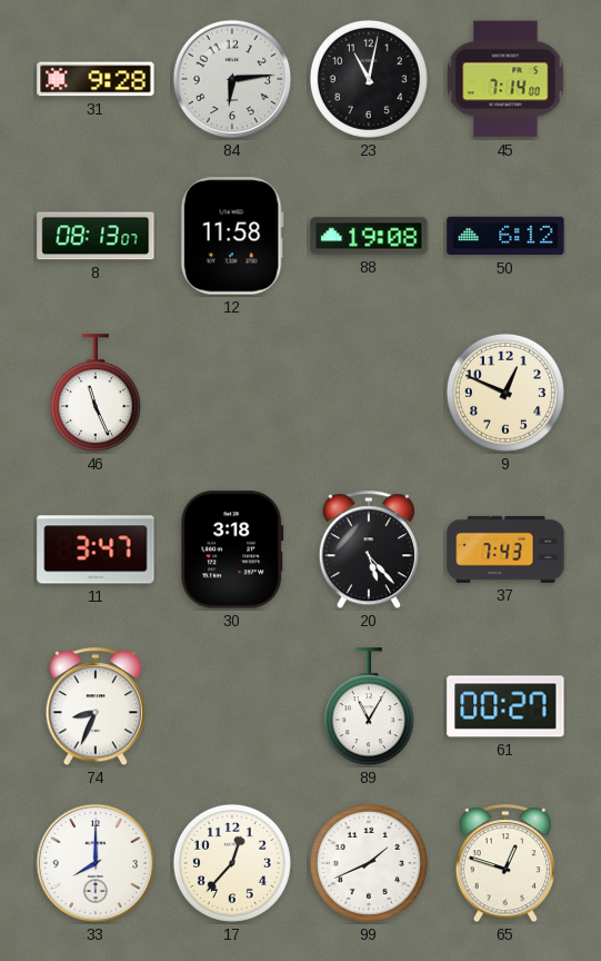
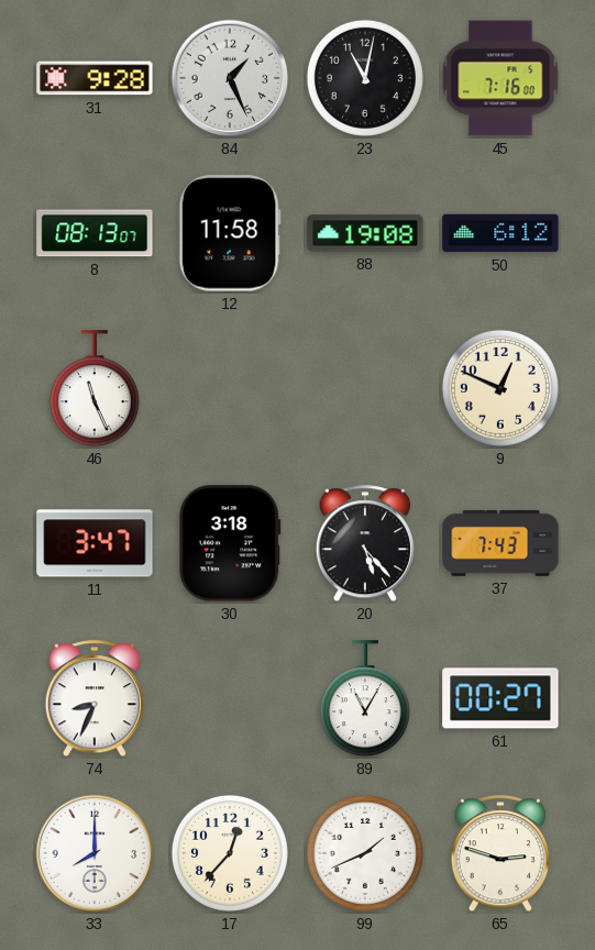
84: 6:14 -> 1:26 (230, 78)
45: 7:14 -> 7:16 (500, 78)
65: 12:48 -> 2:48 (500, 854)
